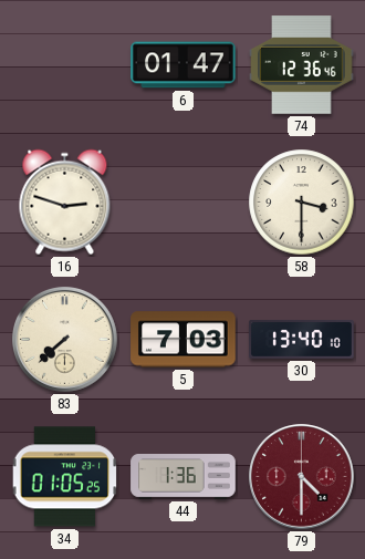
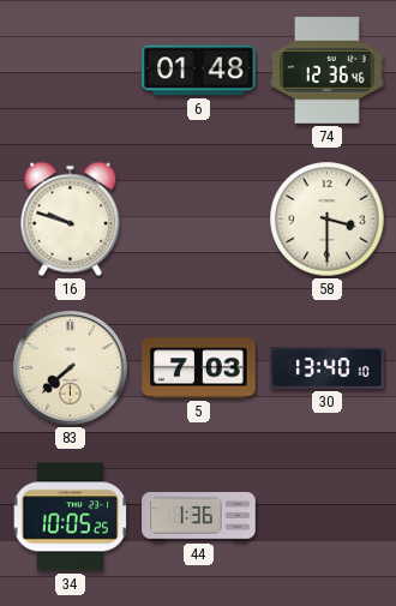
6: 01:47 -> 01:48 (199, 71)
16: 2:48 -> 9:48 (71, 220)
34: 01:05 -> 10:05 (71, 517)
79: 4:30 -> none (302, 477)
